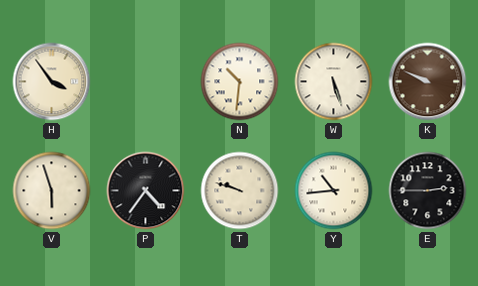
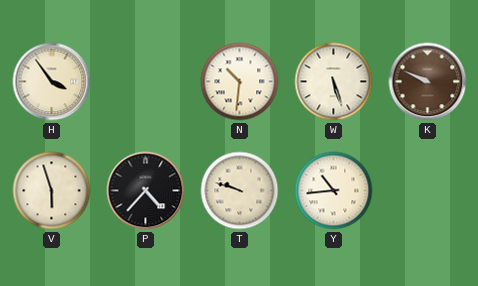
P: 4:36 -> 4:37 (146, 191)
E: 2:45 -> none (428, 191)
